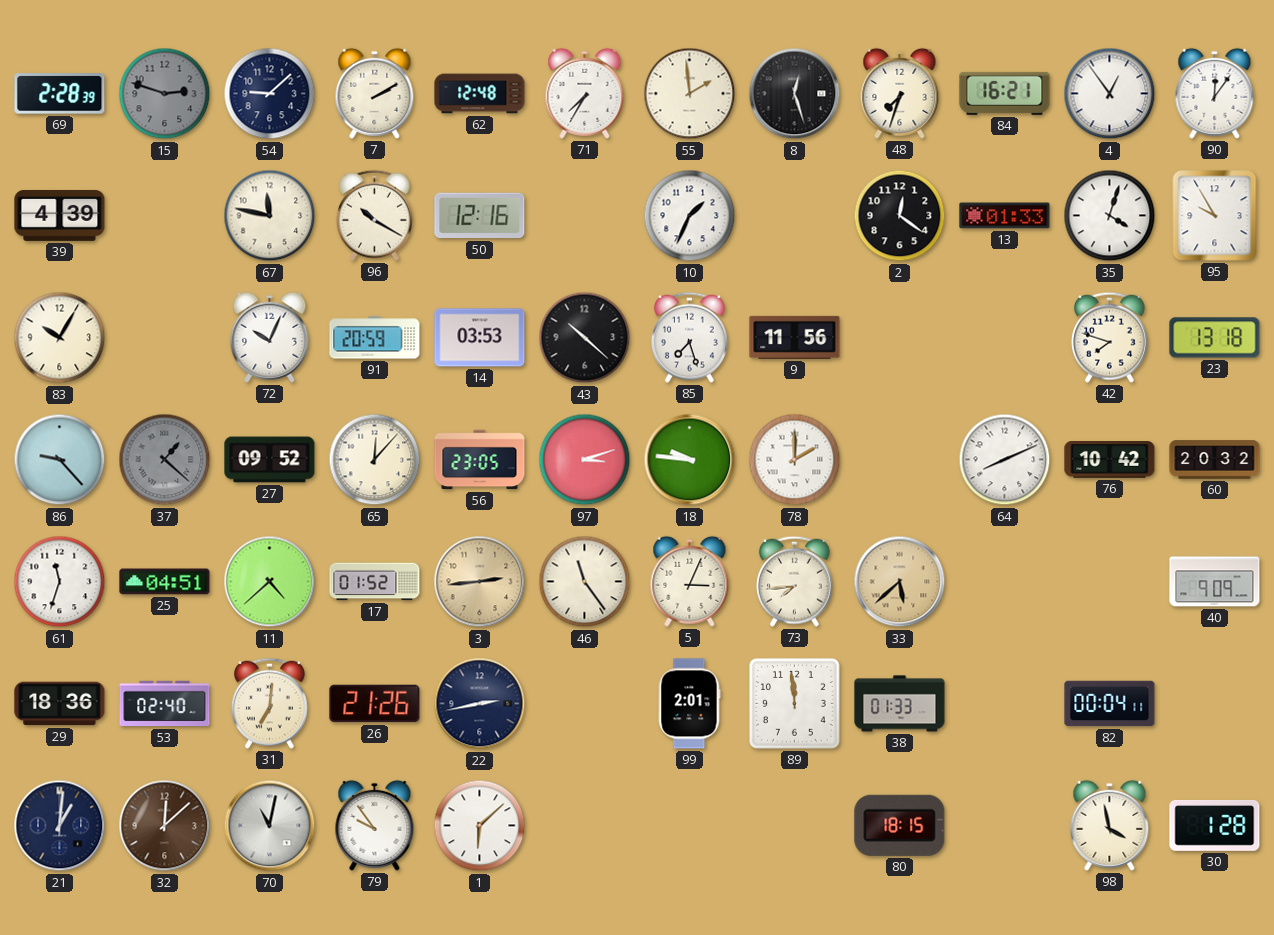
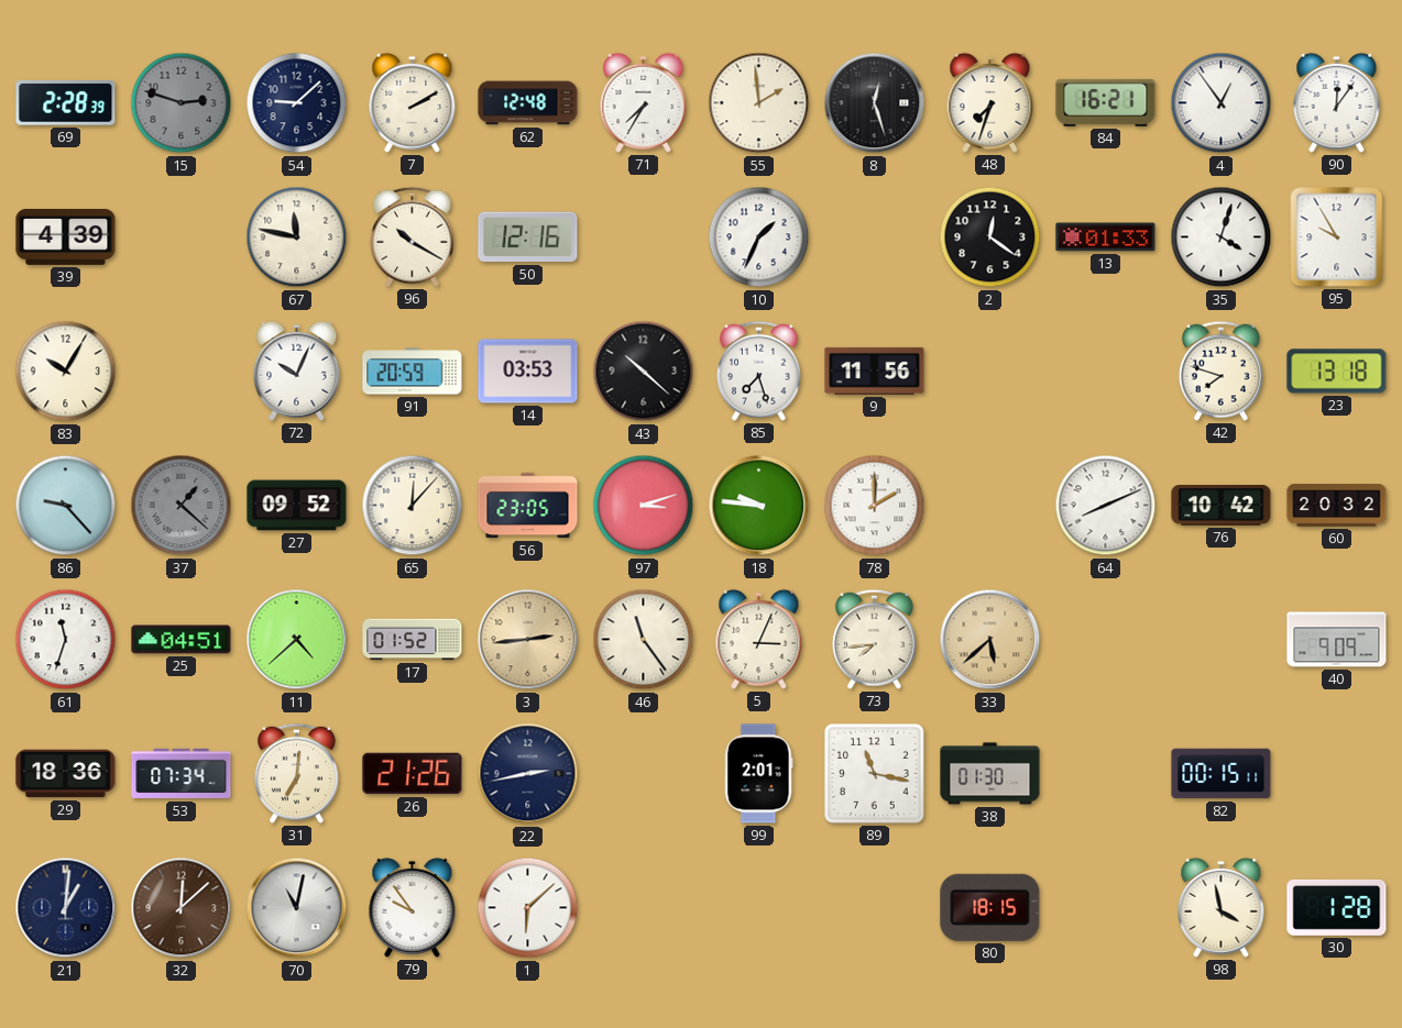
53: 02:40 -> 07:34 (182, 774)
89: 11:59 -> 11:17 (875, 774)
38: 01:33 -> 01:30 (990, 774)
82: 00:04 -> 00:15 (1222, 774)
